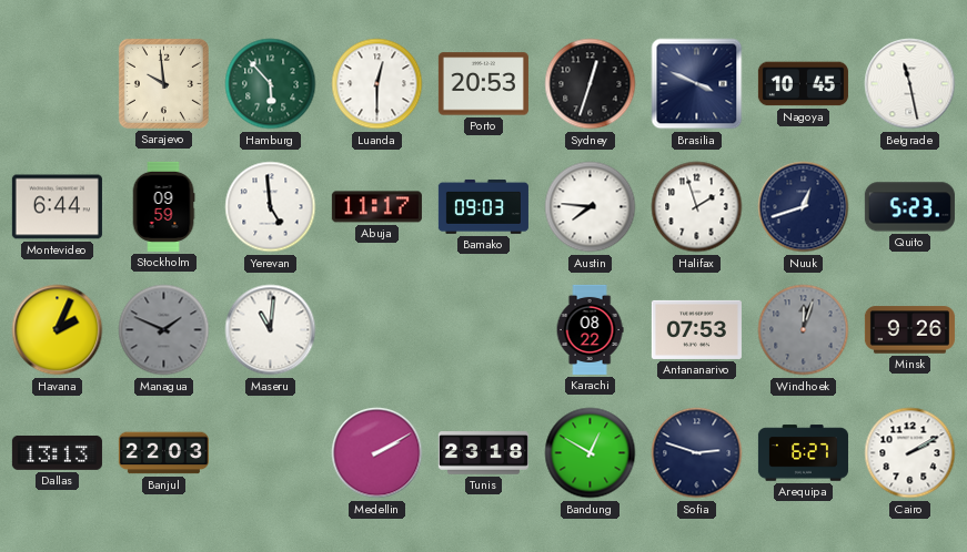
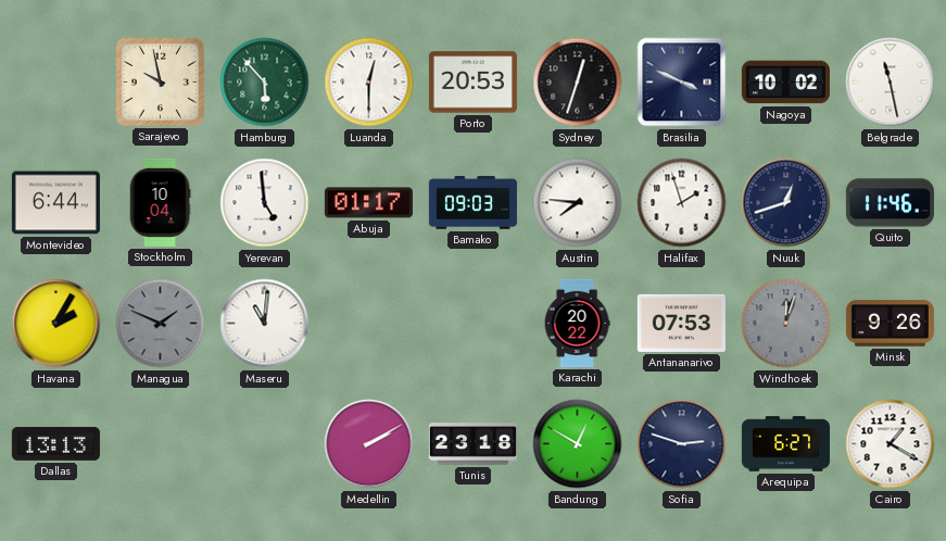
Sarajevo: 9:59 -> 9:58 (160, 81)
Nagoya: 10:45 -> 10:02 (785, 83)
Stockholm: 09:59 -> 10:04 (160, 202)
Abuja: 11:17 -> 01:17 (368, 203)
Quito: 5:23 -> 11:46 (890, 203)
Havana: 2:04 -> 2:05 (56, 324)
Karachi: 08:22 -> 20:22 (577, 323)
Banjul: 22:03 -> none (163, 453)
Cairo: 2:10 -> 1:20 (891, 444)
